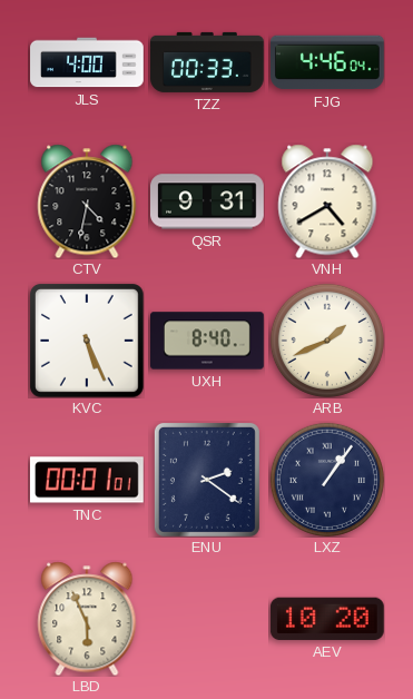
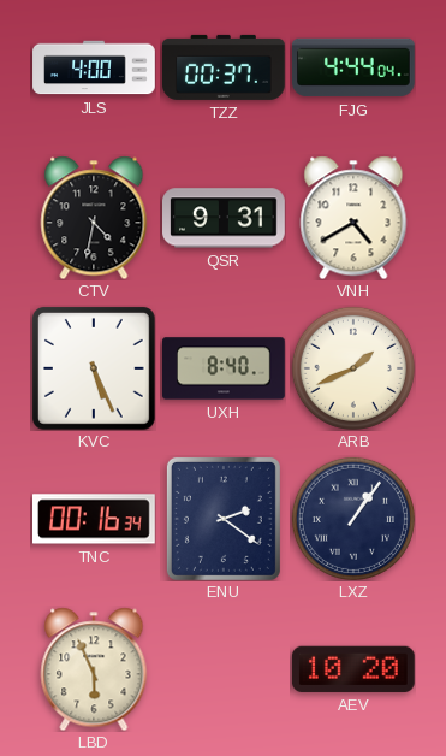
TZZ: 00:33 -> 00:37 (225, 67)
FJG: 4:46 -> 4:44 (355, 67)
TNC: 00:01 -> 00:16 (95, 519)
